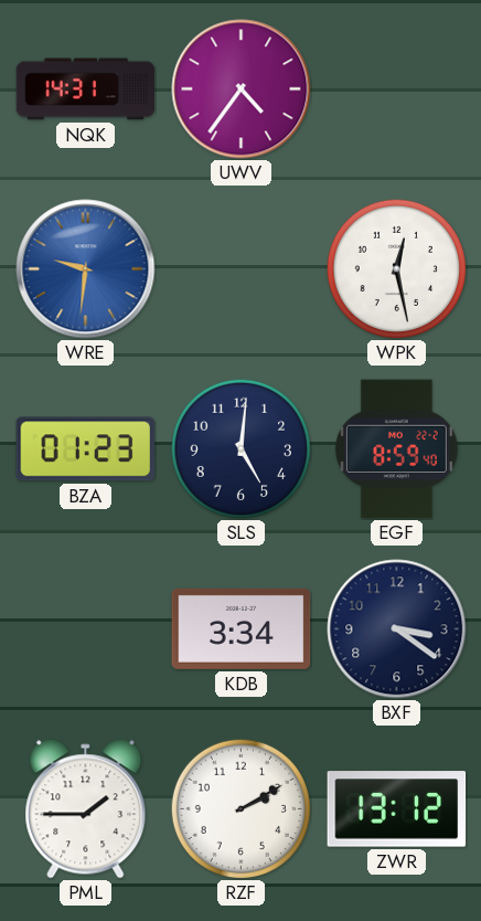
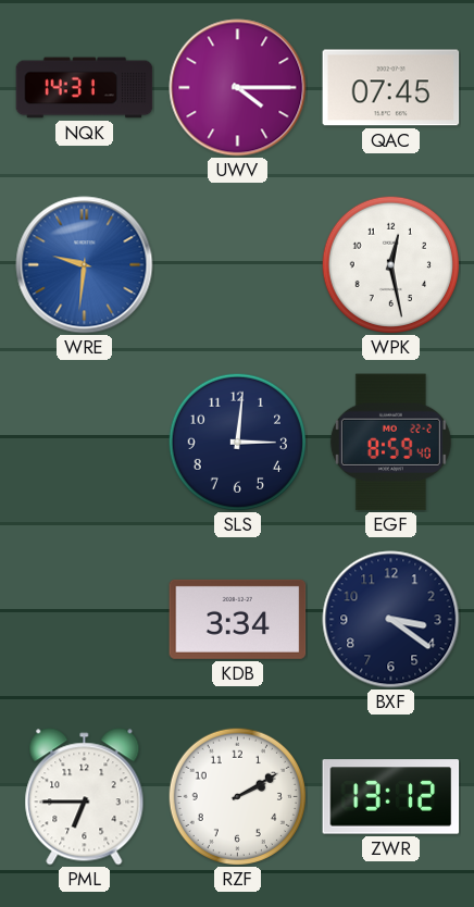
UWV: 4:36 -> 4:15 (238, 88)
QAC: none -> 07:45 (391, 88)
BZA: 01:23 -> none (86, 449)
SLS: 5:01 -> 3:01 (237, 442)
PML: 1:45 -> 6:45 (85, 797)
